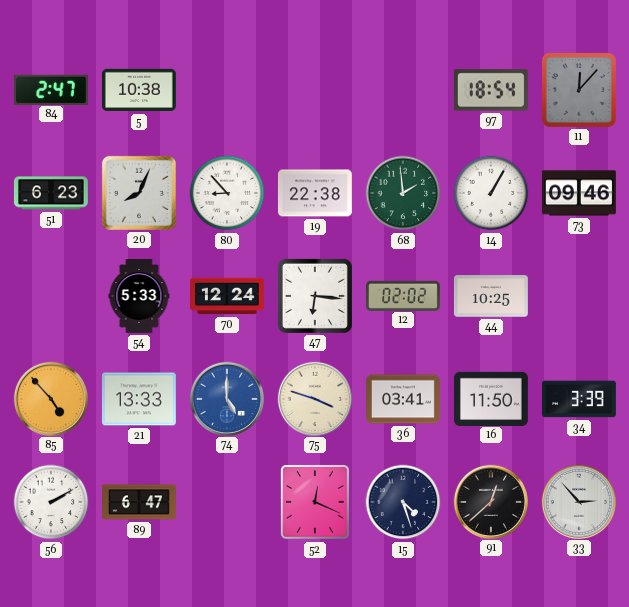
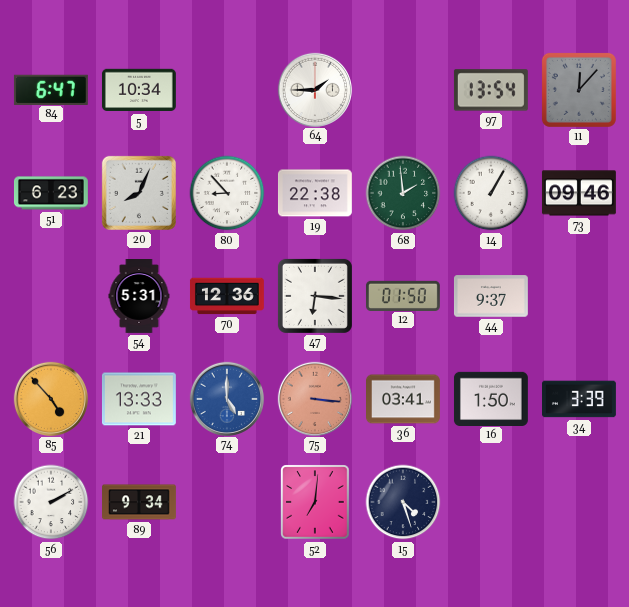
84: 2:47 -> 6:47 (51, 89)
5: 10:38 -> 10:34 (139, 90)
64: none -> 1:45 (314, 89)
97: 18:54 -> 13:54 (491, 90)
54: 5:33 -> 5:31 (139, 297)
70: 12:24 -> 12:36 (227, 296)
12: 02:02 -> 01:50 (403, 295)
44: 10:25 -> 9:37 (491, 296)
75: 3:48 -> 3:16 (314, 398)
75 dial: cream -> salmon (314, 398)
16: 11:50 -> 1:50 (491, 398)
89: 6:47 -> 9:34 (140, 502)
52: 12:19 -> 7:01 (315, 502)
91: 12:38 -> none (490, 501)
33: 2:53 -> none (578, 501)
